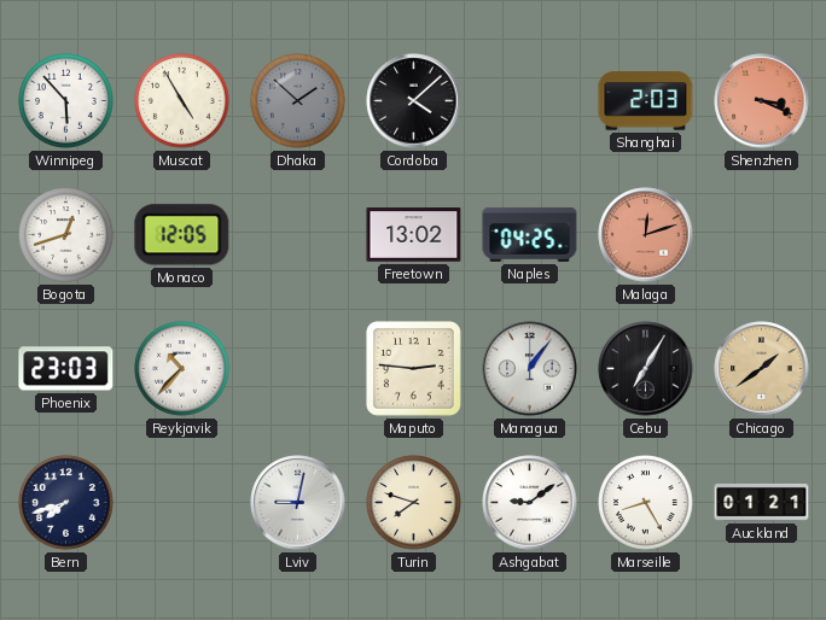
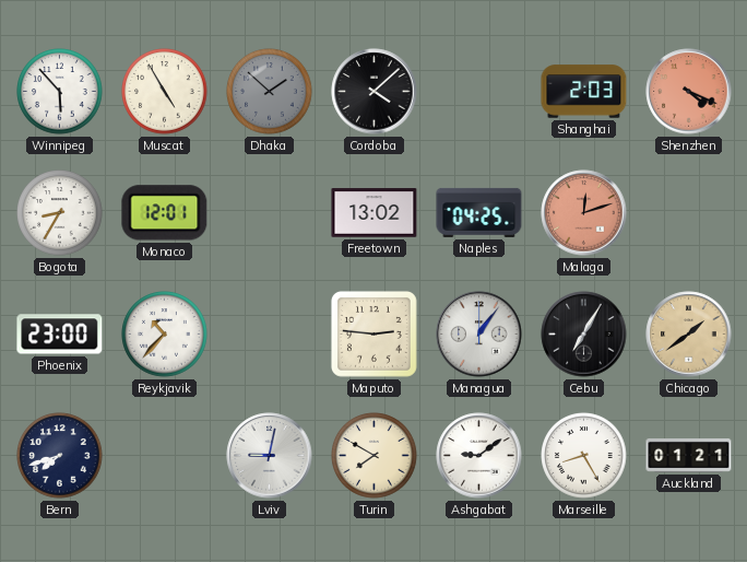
Shenzhen: 3:19 -> 4:19 (689, 92)
Bogota: 12:42 -> 8:35 (60, 213)
Monaco: 12:05 -> 12:01 (165, 213)
Phoenix: 23:03 -> 23:00 (60, 335)
Turin: 7:48 -> 7:50 (375, 456)
